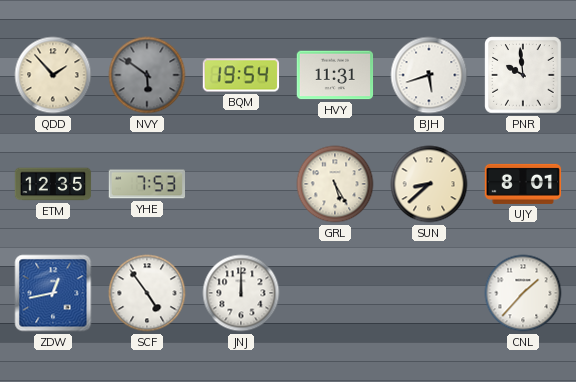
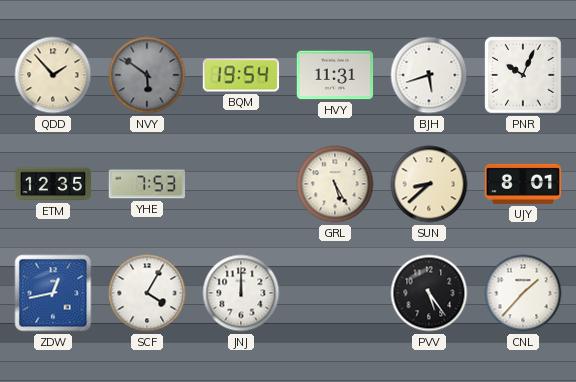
PNR: 9:59 -> 10:04 (523, 75)
SCF: 4:54 -> 4:05 (147, 293)
PVV: none -> 5:24 (429, 293)
